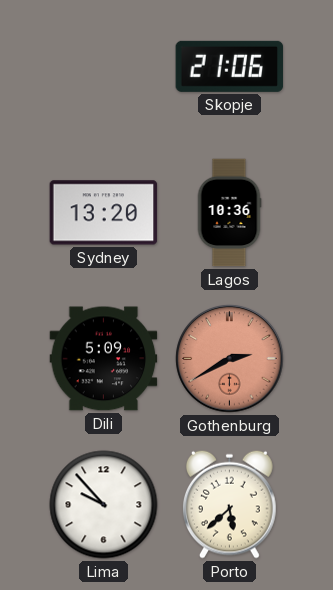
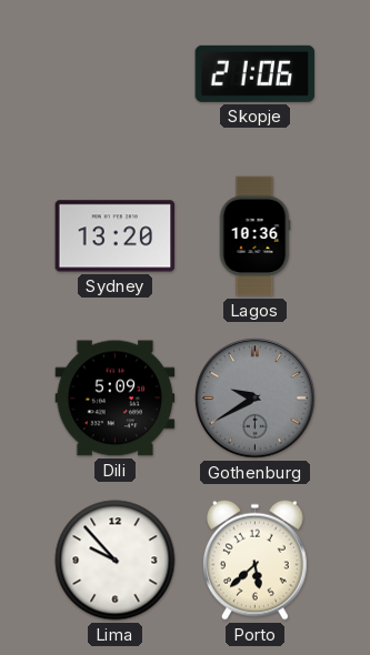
Gothenburg: 2:40 -> 9:40 (256, 399)
Gothenburg dial: salmon -> grey (256, 399)
